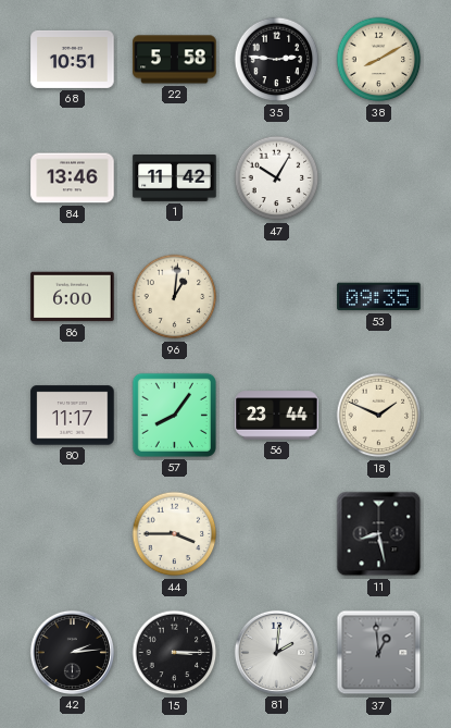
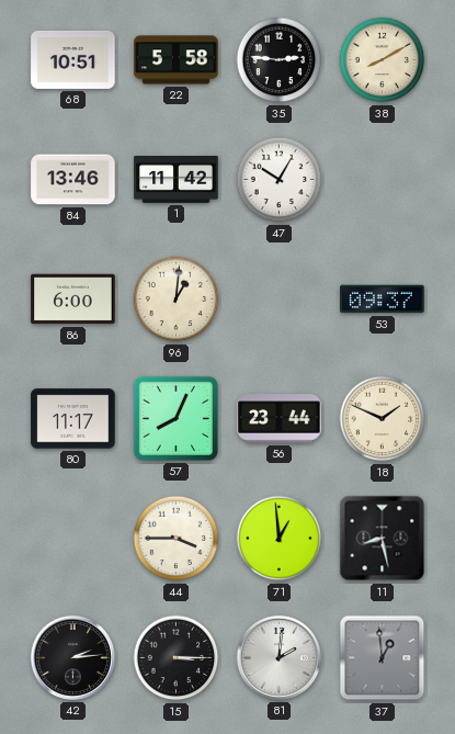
53: 09:35 -> 09:37 (383, 300)
57: 8:06 -> 8:04 (175, 418)
71: none -> 12:59 (280, 539)
